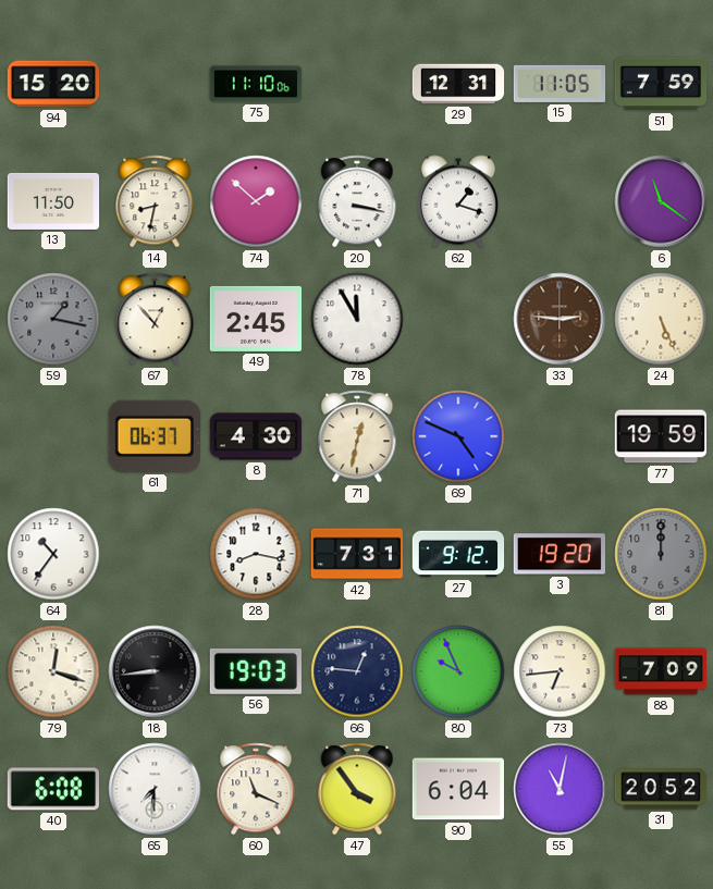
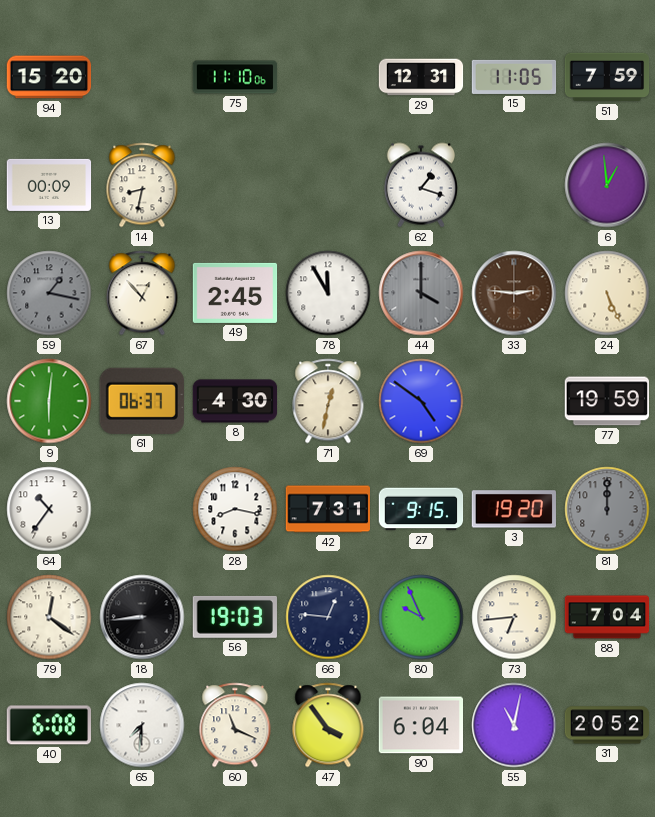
13: 11:50 -> 00:09 (49, 185)
74: 1:52 -> none (256, 201)
20: 3:17 -> none (357, 201)
6: 11:21 -> 12:59 (607, 185)
44: none -> 4:00 (421, 293)
9: none -> 6:01 (49, 401)
69: 4:49 -> 4:51 (421, 401)
27: 9:12 -> 9:15 (421, 509)
79: 12:18 -> 12:21 (49, 617)
88: 7:09 -> 7:04 (607, 617)
